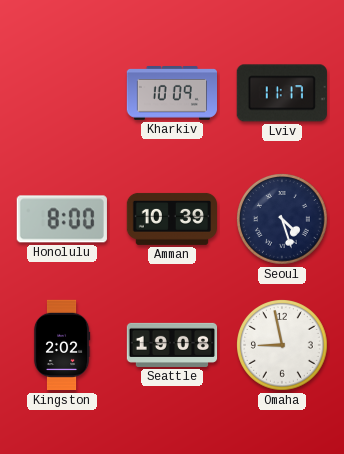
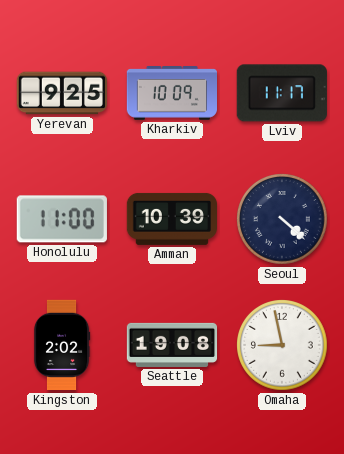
Yerevan: none -> 9:25 (61, 93)
Honolulu: 8:00 -> 11:00 (62, 219)
Seoul: 4:27 -> 4:22 (283, 220)
